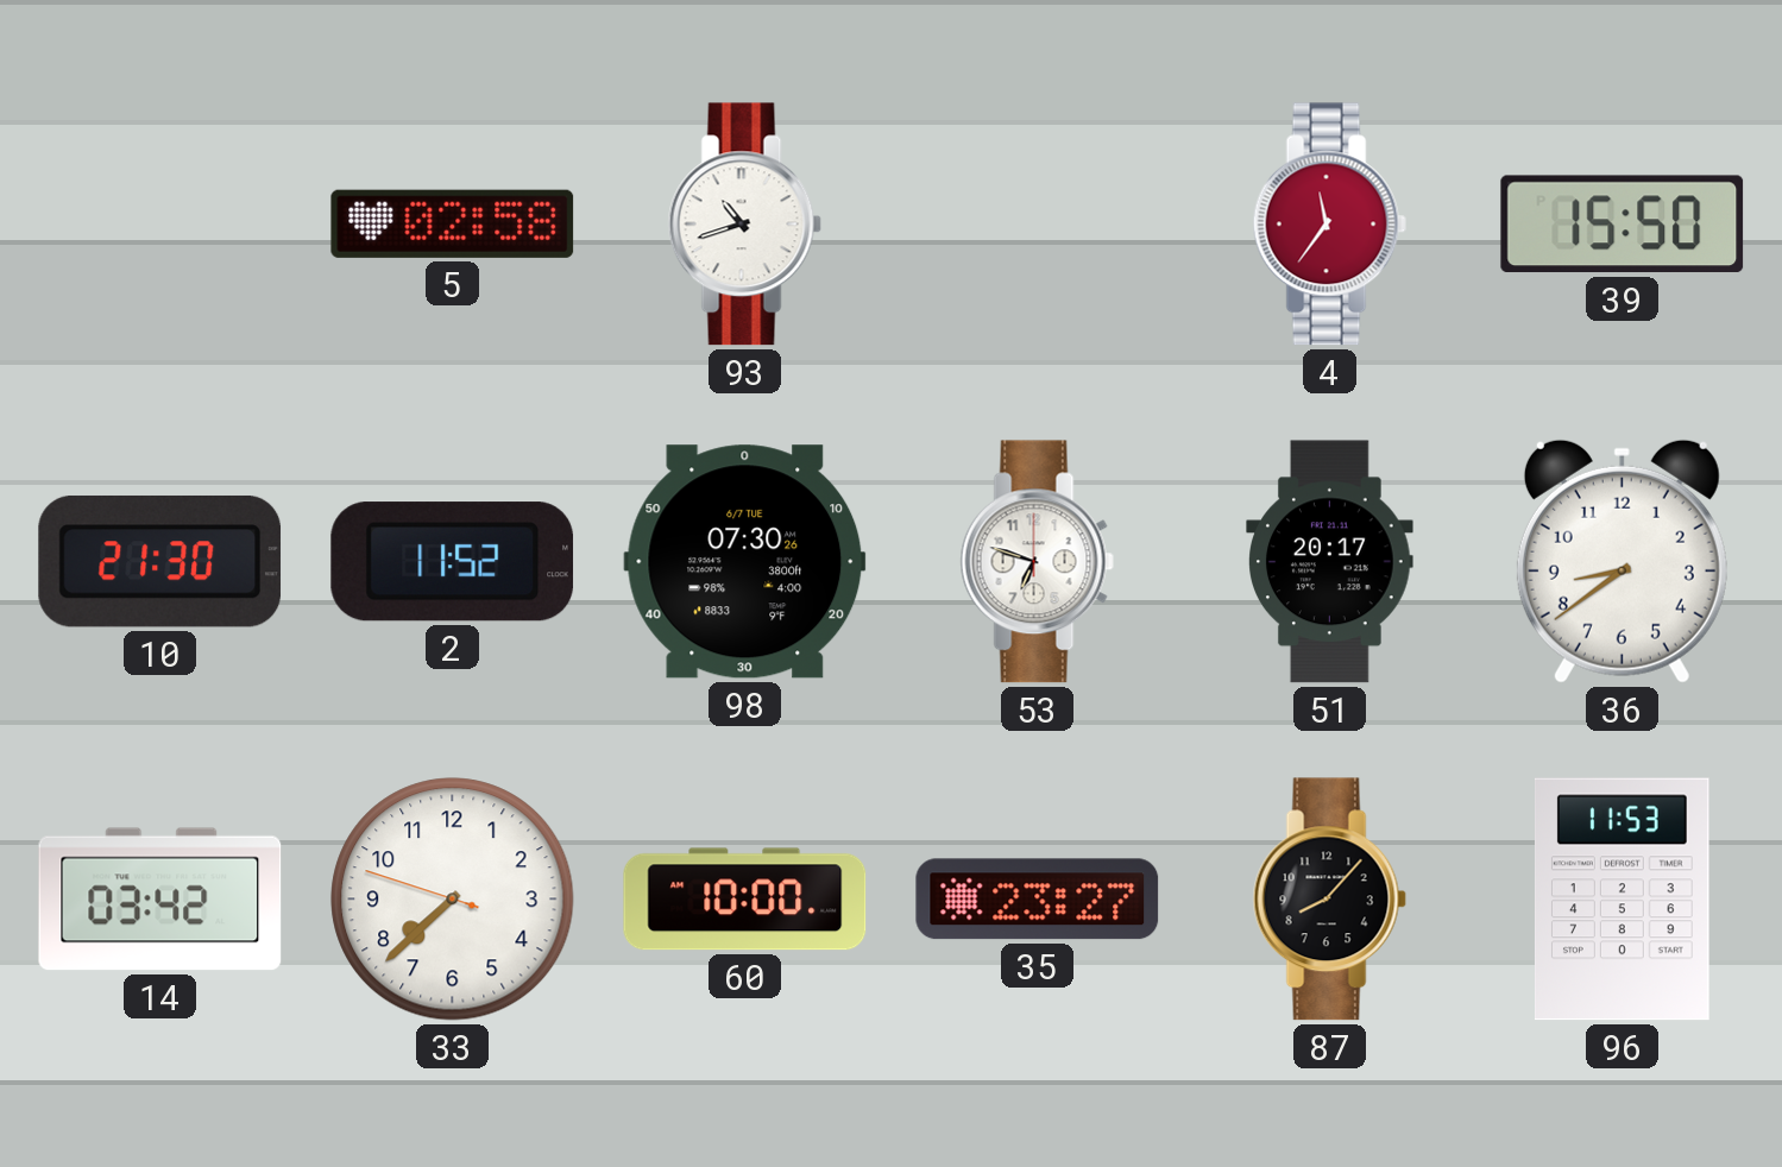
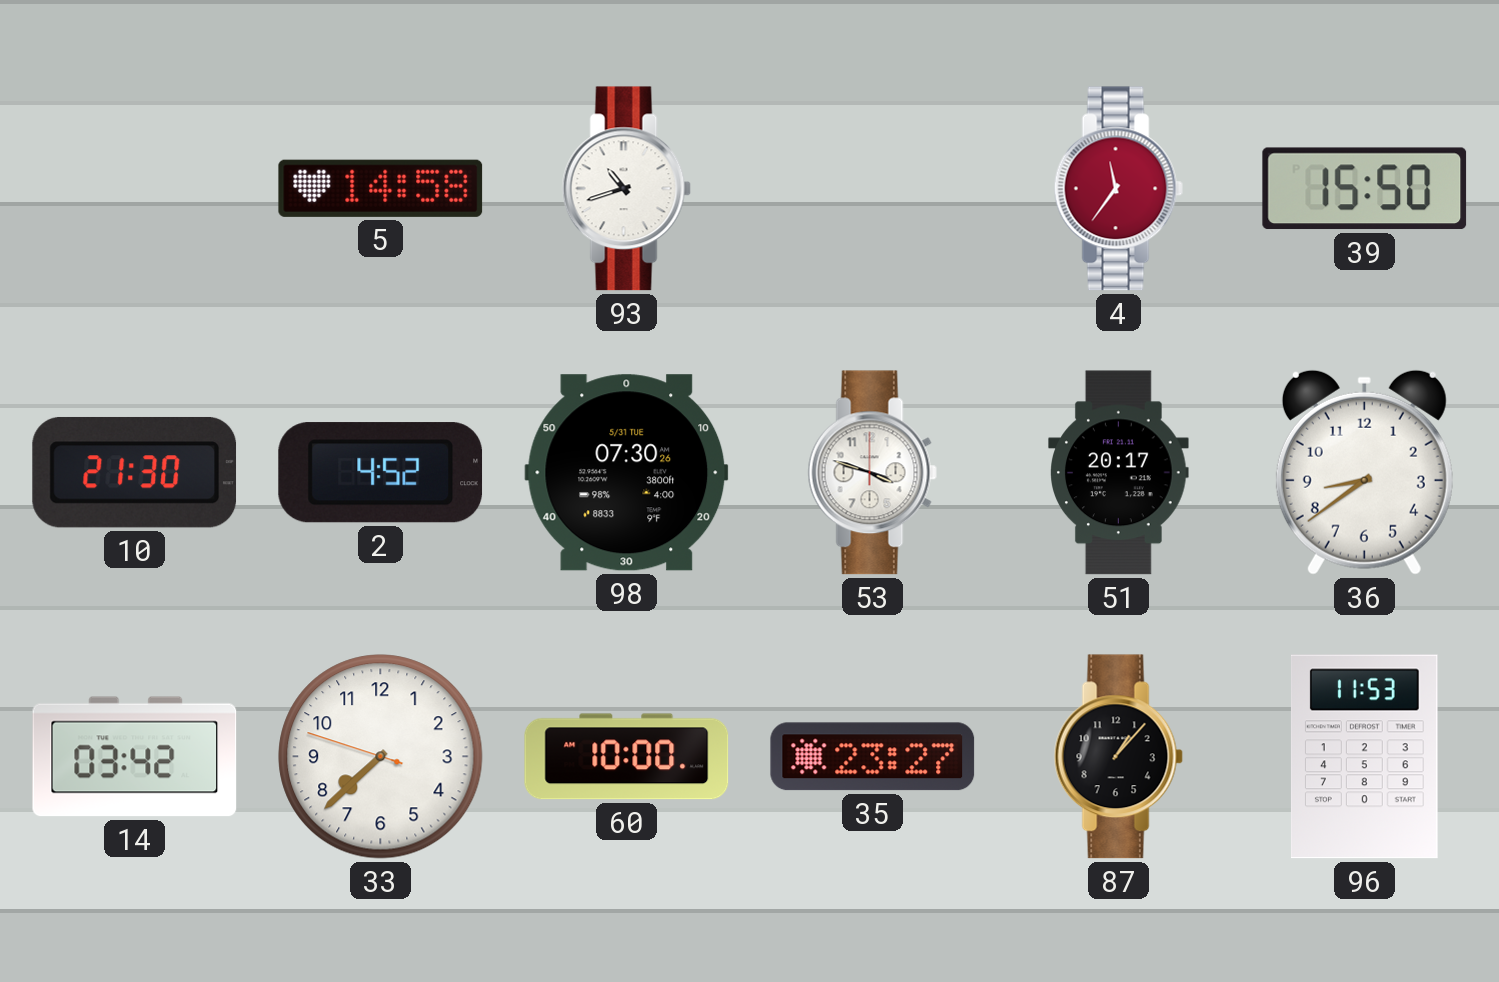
5: 02:58 -> 14:58 (381, 188)
2: 11:52 -> 4:52 (381, 473)
98 date: 6/7 TUE -> 5/31 TUE (627, 473)
53: 6:48 -> 3:48 (872, 473)
87: 8:07 -> 1:07 (1118, 757)
